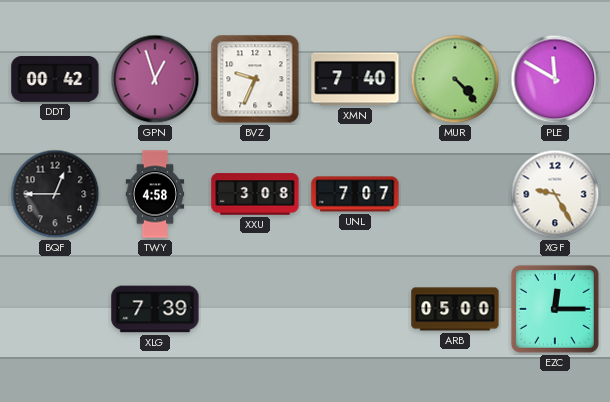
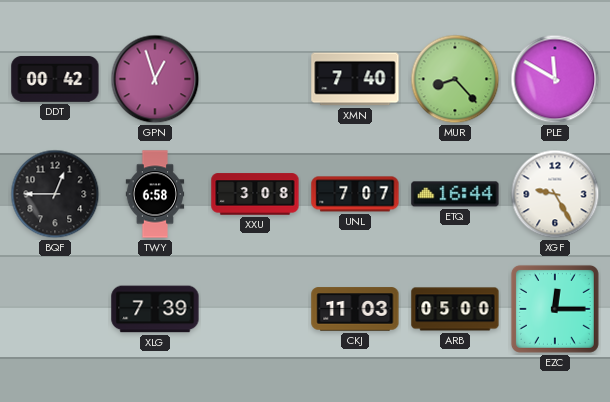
BVZ: 9:34 -> none (255, 79)
MUR: 4:23 -> 8:23 (455, 79)
TWY: 4:58 -> 6:58 (155, 194)
ETQ: none -> 16:44 (455, 194)
CKJ: none -> 11:03 (355, 309)
